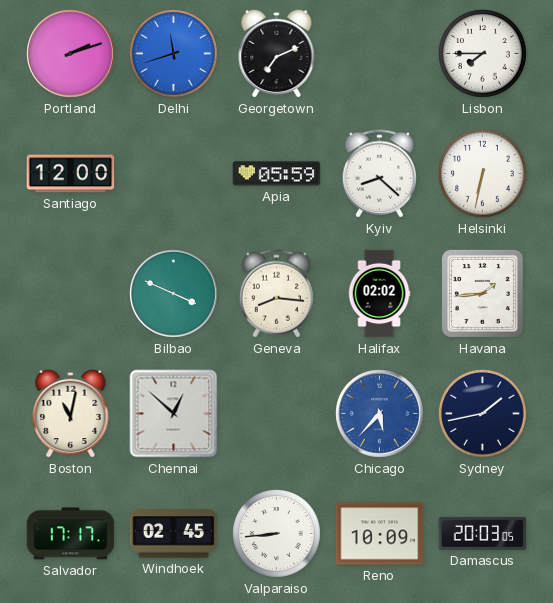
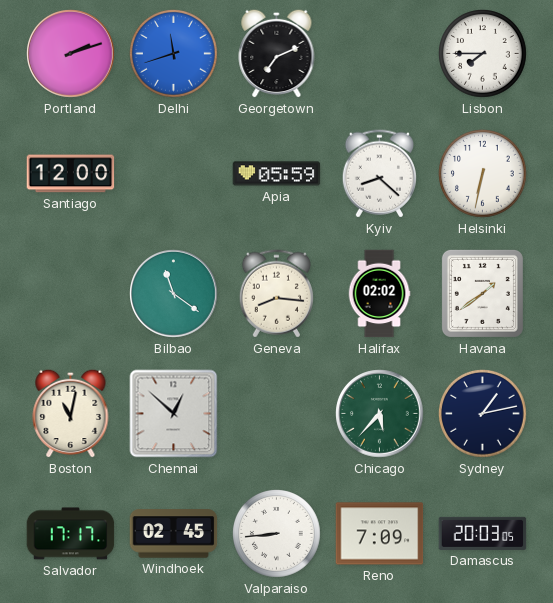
Bilbao: 3:49 -> 11:21 (174, 294)
Havana: 1:44 -> 1:39 (482, 293)
Chicago dial: blue -> green (380, 414)
Sydney: 1:43 -> 1:13 (483, 414)
Reno: 10:09 -> 7:09 (380, 534)
